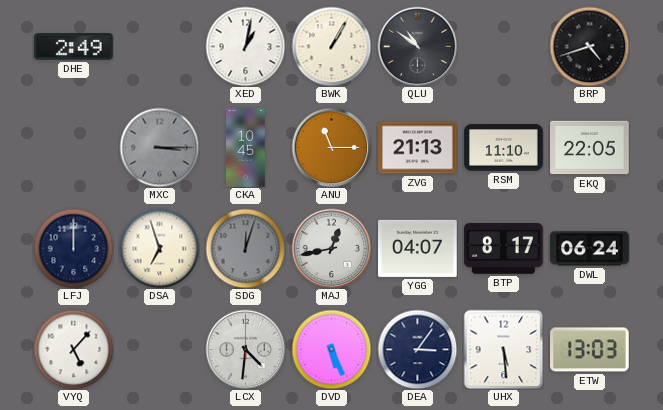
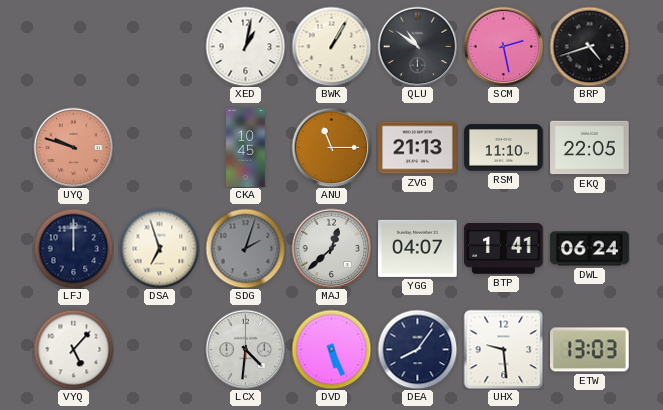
DHE: 2:49 -> none (74, 47)
SCM: none -> 2:28 (503, 46)
UYQ: none -> 9:48 (73, 147)
MXC: 3:15 -> none (159, 147)
SDG: 12:03 -> 2:03 (245, 248)
MAJ: 12:43 -> 12:38 (331, 248)
BTP: 8:17 -> 1:41 (504, 249)
DEA: 3:06 -> 8:06 (417, 349)
UHX: 5:29 -> 9:29 (503, 349)
